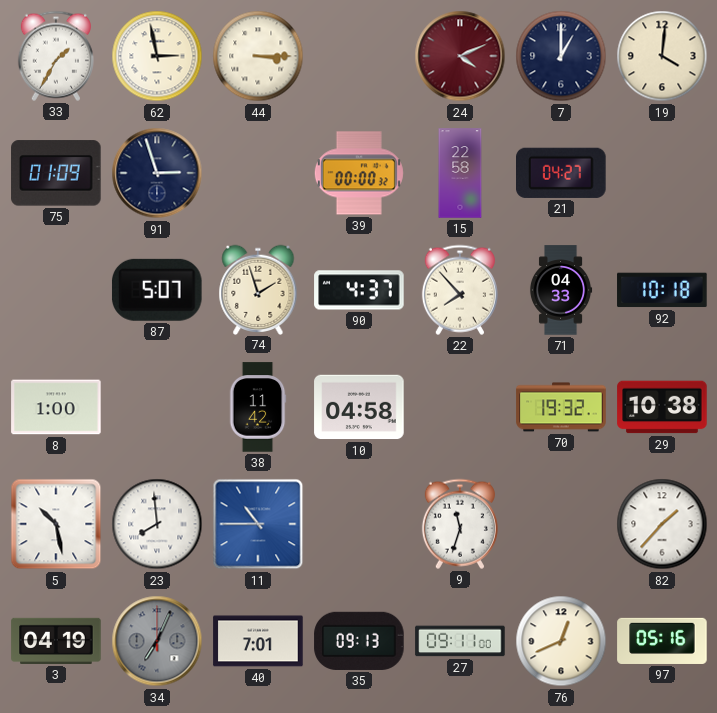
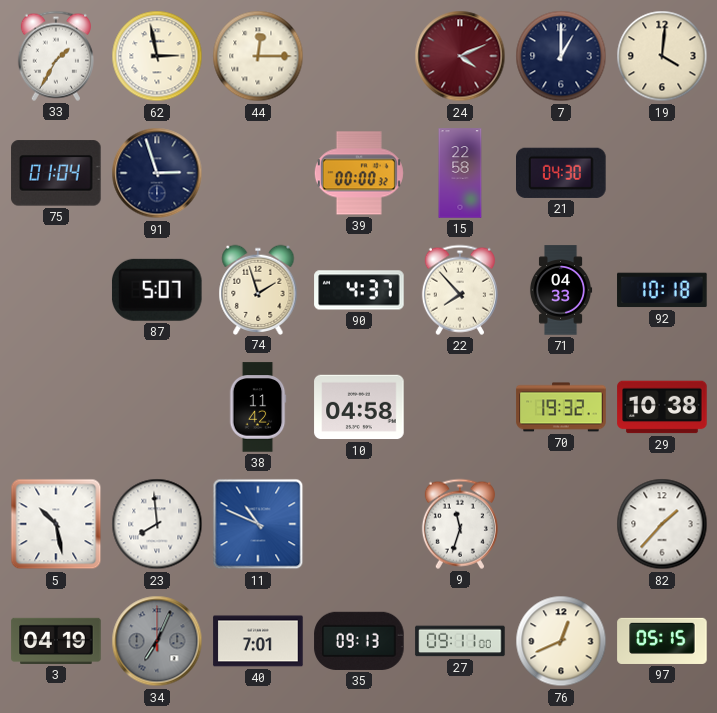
44: 3:15 -> 12:15 (258, 56)
75: 01:09 -> 01:04 (56, 173)
21: 04:27 -> 04:30 (561, 173)
8: 1:00 -> none (56, 407)
11: 10:45 -> 10:49 (258, 524)
97: 05:16 -> 05:15 (662, 641)
